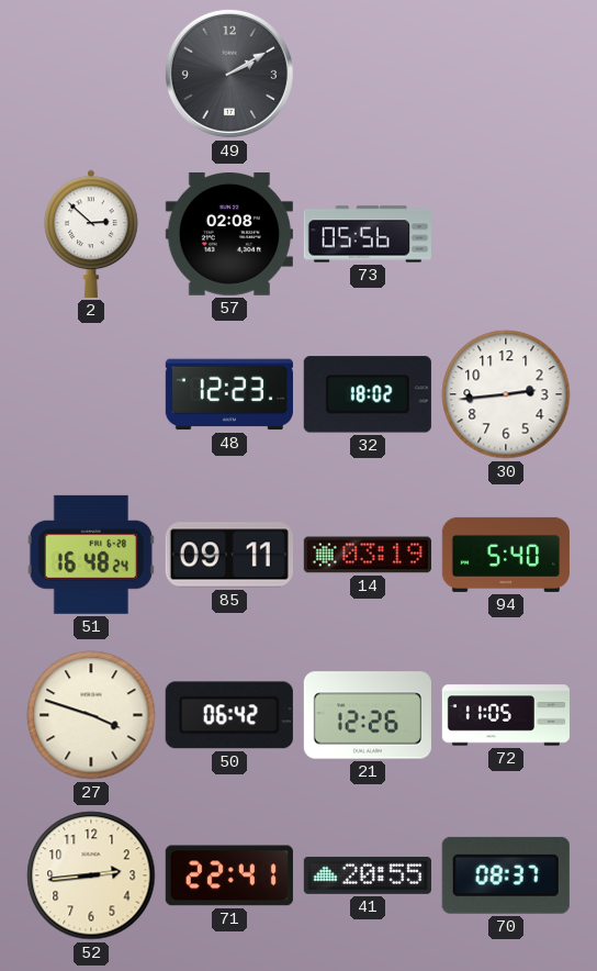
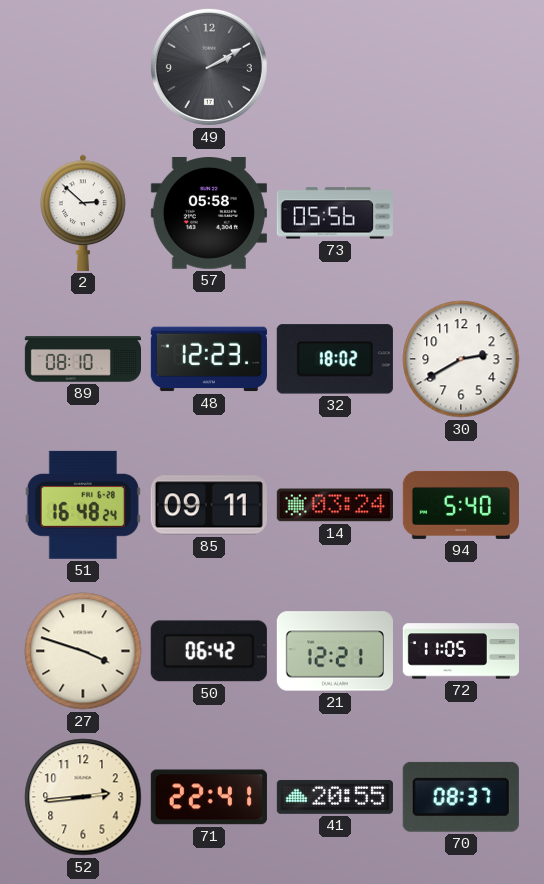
57: 02:08 -> 05:58 (209, 214)
89: none -> 08:10 (82, 359)
30: 2:44 -> 2:40 (461, 359)
14: 03:19 -> 03:24 (335, 505)
21: 12:26 -> 12:21 (335, 651)
